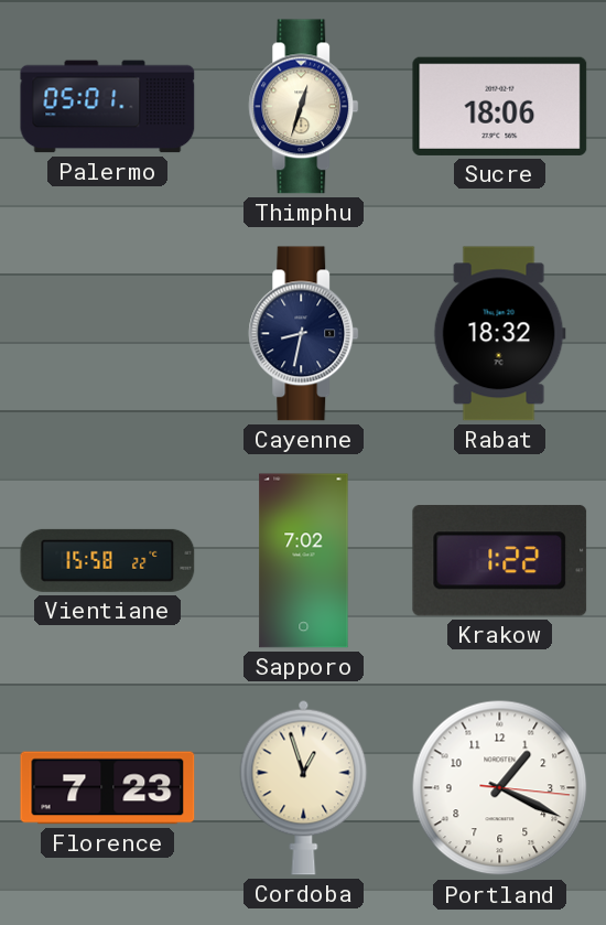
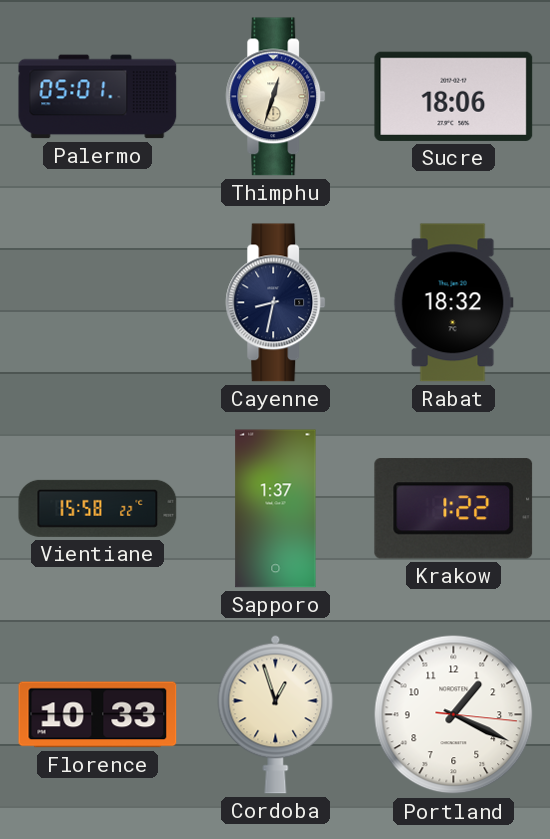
Sapporo: 7:02 -> 1:37 (276, 509)
Florence: 7:23 -> 10:33 (98, 715)
